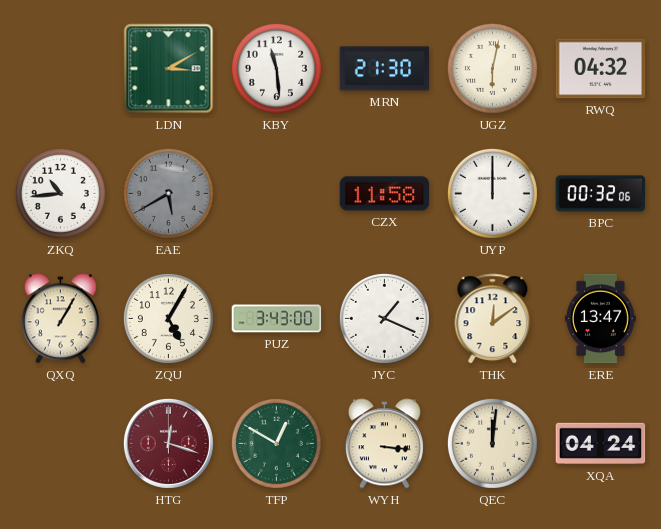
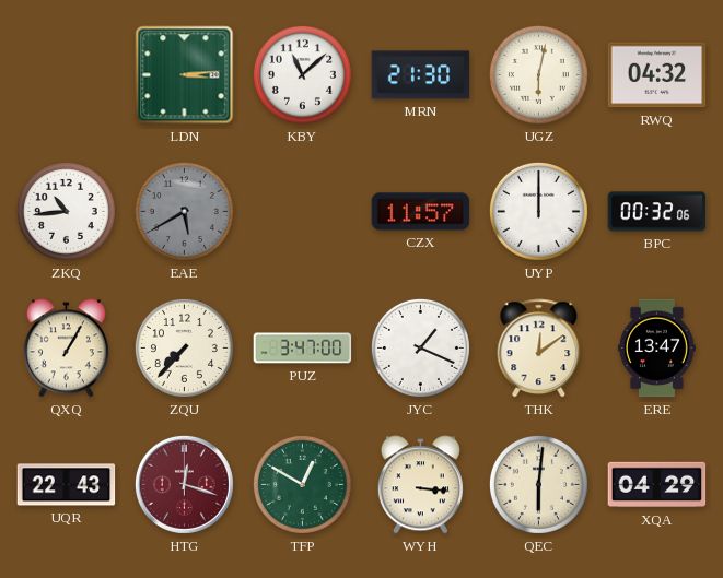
LDN: 3:10 -> 3:14 (185, 75)
KBY: 11:29 -> 11:08 (302, 74)
CZX: 11:58 -> 11:57 (421, 212)
ZQU: 5:05 -> 7:37 (184, 347)
PUZ: 3:43 -> 3:47 (303, 349)
UQR: none -> 22:43 (67, 485)
QEC: 12:01 -> 6:01 (538, 484)
XQA: 04:24 -> 04:29 (657, 485)
